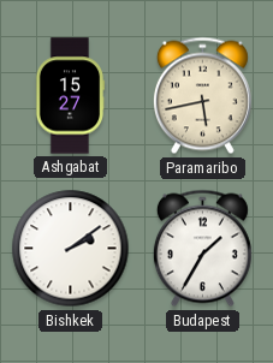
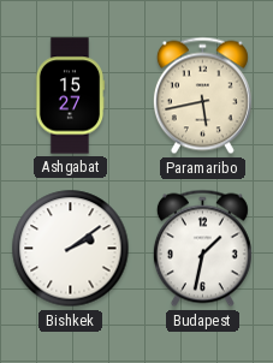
Budapest: 1:35 -> 1:32 (202, 249)
